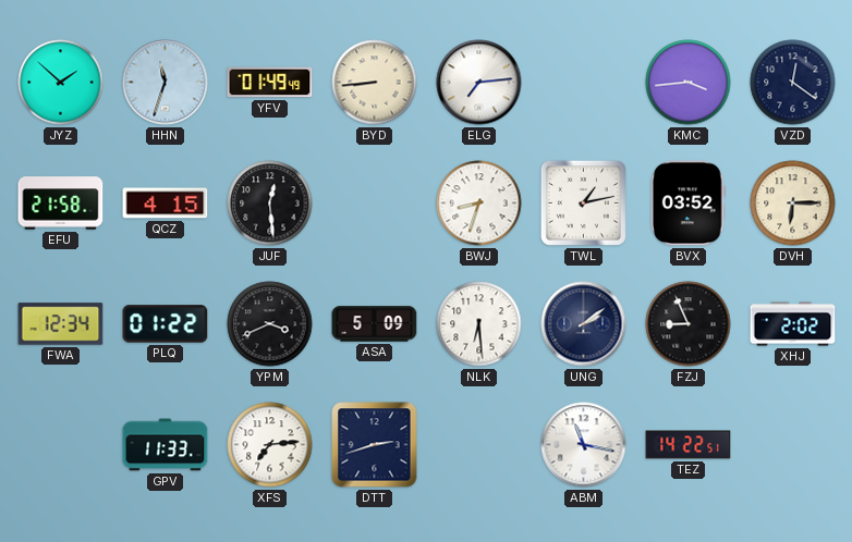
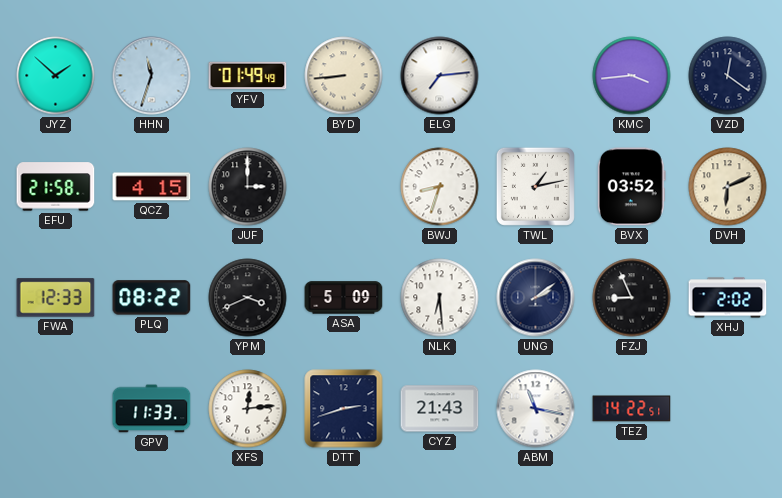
JUF: 12:29 -> 3:00 (248, 187)
DVH: 6:15 -> 6:11 (728, 187)
FWA: 12:34 -> 12:33 (56, 298)
PLQ: 01:22 -> 08:22 (152, 298)
XFS: 7:14 -> 12:14 (248, 409)
CYZ: none -> 21:43 (440, 409)
